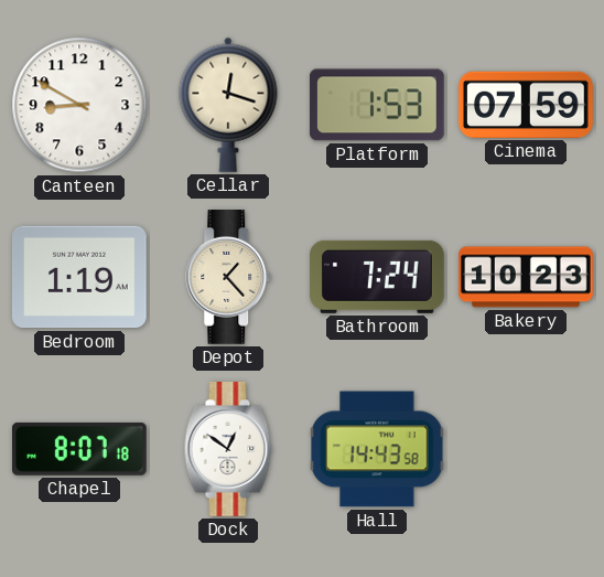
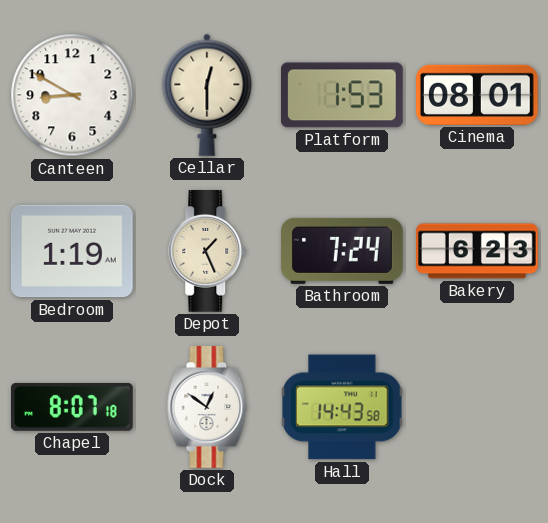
Cellar: 12:18 -> 12:30 (207, 95)
Cinema: 07:59 -> 08:01 (478, 95)
Depot: 1:23 -> 1:26 (208, 252)
Bakery: 10:23 -> 6:23 (477, 251)
